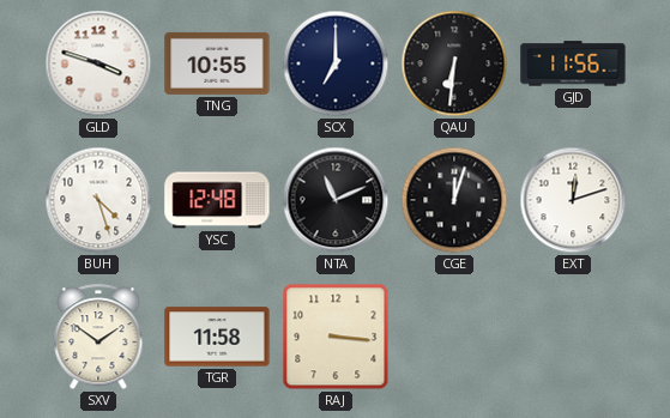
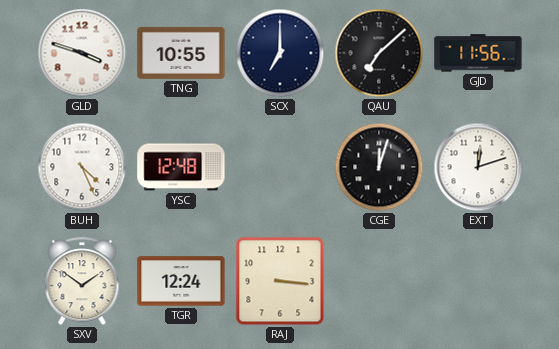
QAU: 6:31 -> 7:08 (379, 53)
BUH: 4:27 -> 4:26 (82, 167)
NTA: 11:11 -> none (336, 200)
TGR: 11:58 -> 12:24 (181, 281)
